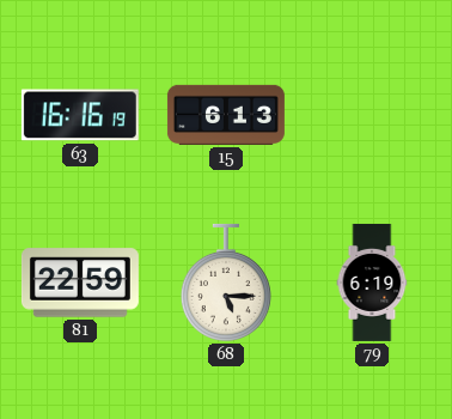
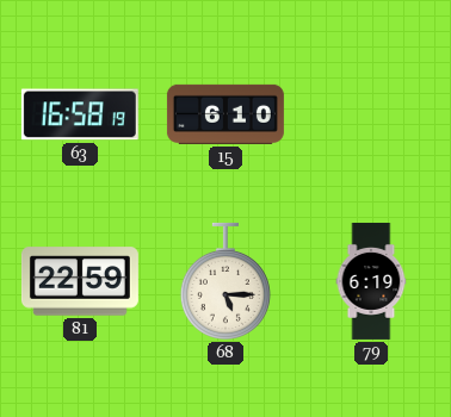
63: 16:16 -> 16:58 (80, 114)
15: 6:13 -> 6:10 (225, 114)
